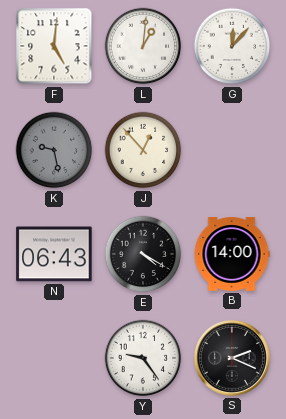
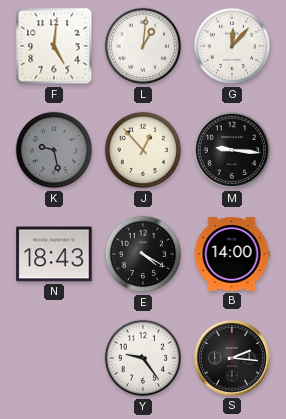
M: none -> 9:16 (232, 150)
N: 06:43 -> 18:43 (54, 254)
S: 2:19 -> 2:16 (232, 358)
